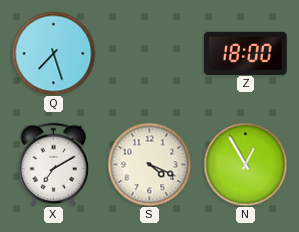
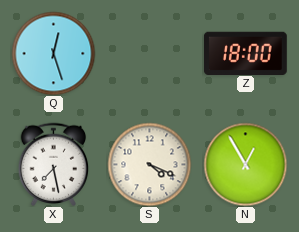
Q: 7:27 -> 12:27 (53, 53)
X: 7:10 -> 7:28 (54, 164)
